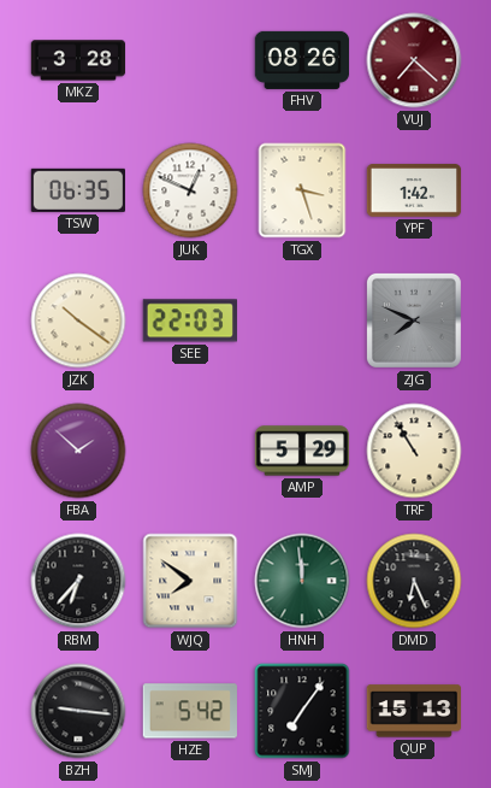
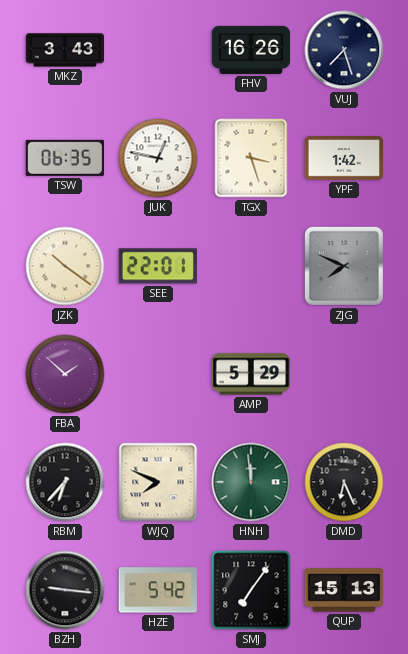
MKZ: 3:28 -> 3:43 (65, 50)
FHV: 08:26 -> 16:26 (251, 50)
VUJ: 7:22 -> 7:27 (344, 50)
VUJ dial: burgundy -> navy (344, 50)
JUK: 12:49 -> 12:47 (158, 158)
SEE: 22:03 -> 22:01 (157, 266)
TRF: 10:55 -> none (414, 451)
WJQ: 7:51 -> 7:49 (158, 482)
